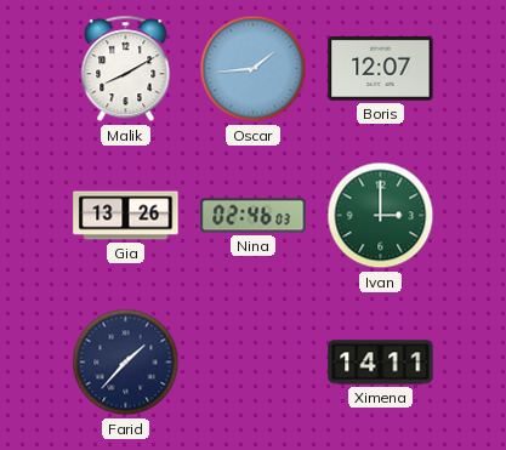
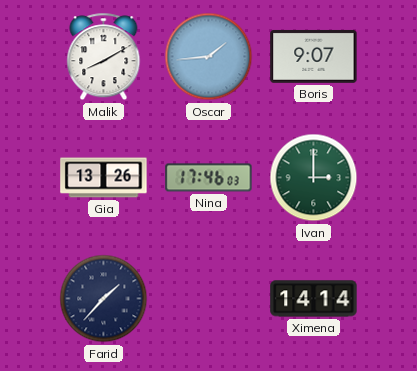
Boris: 12:07 -> 9:07 (314, 57)
Nina: 02:46 -> 17:46 (209, 178)
Ximena: 14:11 -> 14:14 (314, 299)
